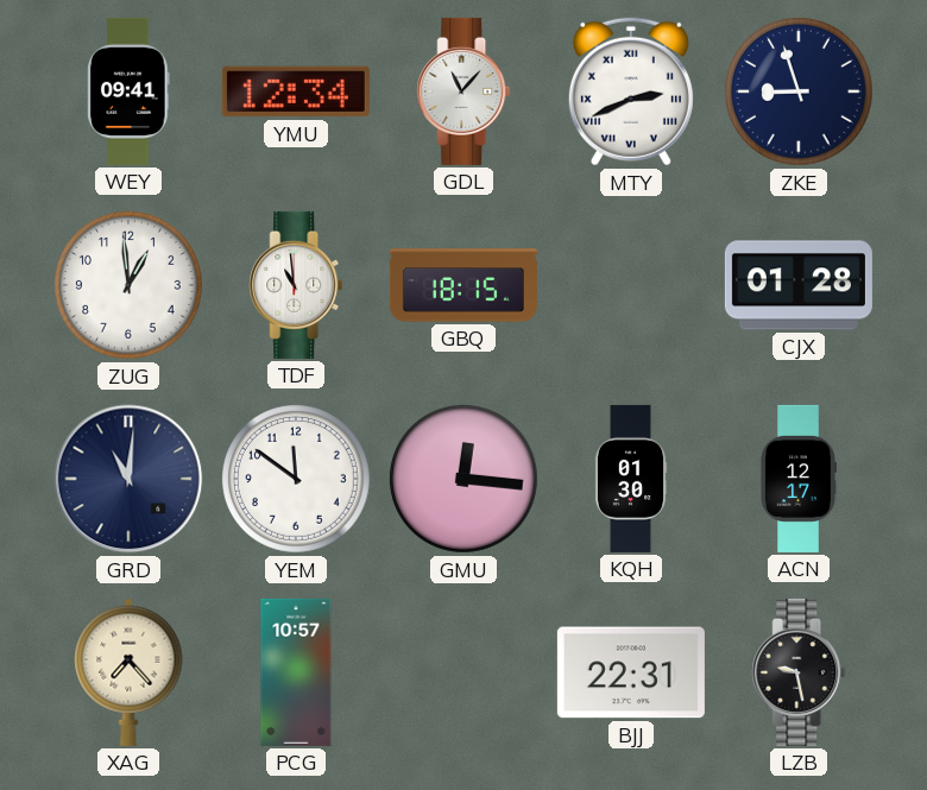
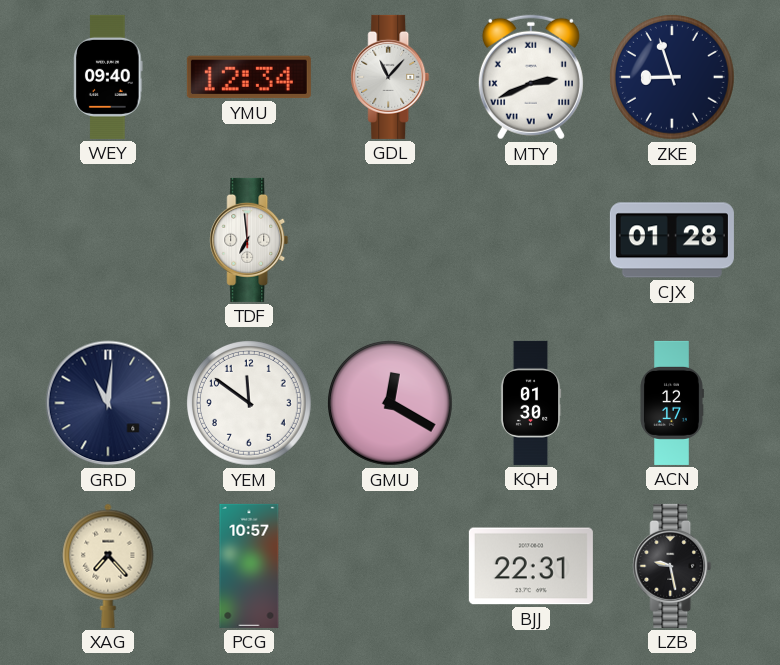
WEY: 09:41 -> 09:40 (108, 77)
ZUG: 12:59 -> none (130, 286)
TDF: 10:59 -> 6:59 (249, 240)
GBQ: 18:15 -> none (463, 285)
GMU: 12:16 -> 12:20 (391, 404)
